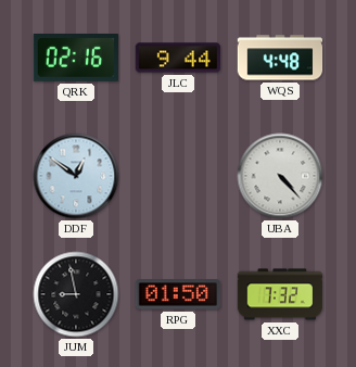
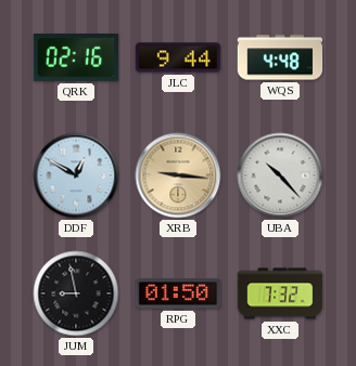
DDF: 12:51 -> 12:50 (76, 175)
XRB: none -> 9:16 (178, 175)
UBA: 4:23 -> 10:23 (280, 175)
